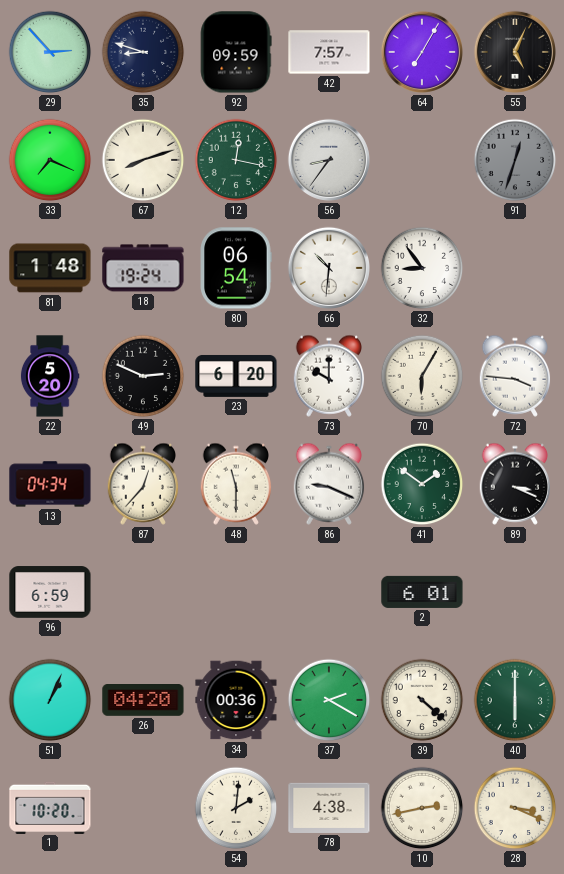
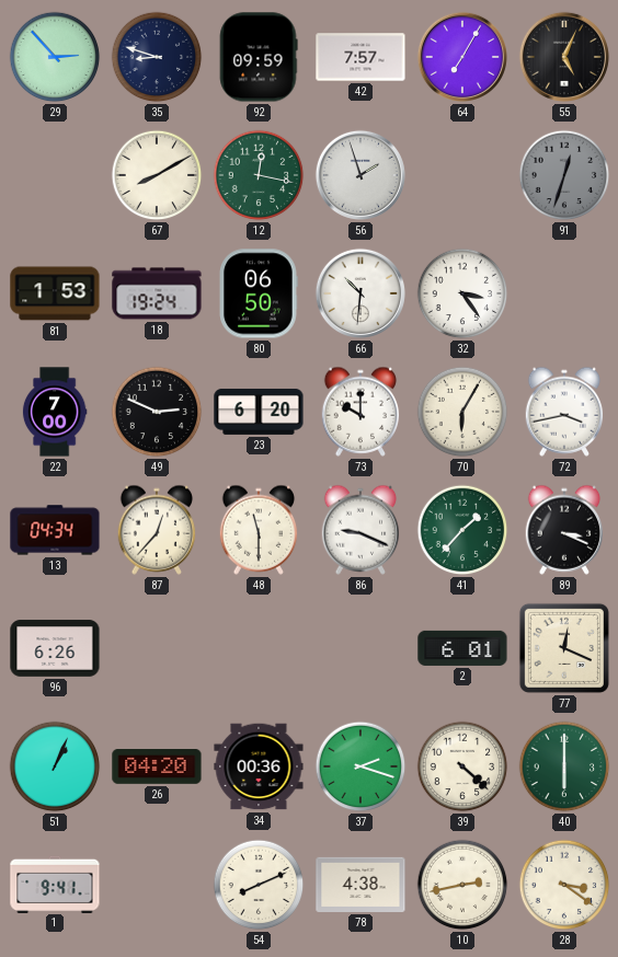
33: 7:19 -> none (50, 160)
67: 8:12 -> 8:10 (157, 175)
56: 8:36 -> 1:57 (360, 175)
81: 1:48 -> 1:53 (55, 293)
80: 06:54 -> 06:50 (259, 293)
32: 8:54 -> 3:24 (462, 293)
22: 5:20 -> 7:00 (55, 412)
72: 3:46 -> 3:43 (564, 412)
41: 1:51 -> 1:37 (462, 530)
96: 6:59 -> 6:26 (55, 648)
77: none -> 12:19 (564, 648)
37: 2:20 -> 2:18 (360, 766)
1: 10:20 -> 9:41 (55, 884)
54: 2:01 -> 8:11 (259, 885)
28: 3:19 -> 3:21 (564, 885)
